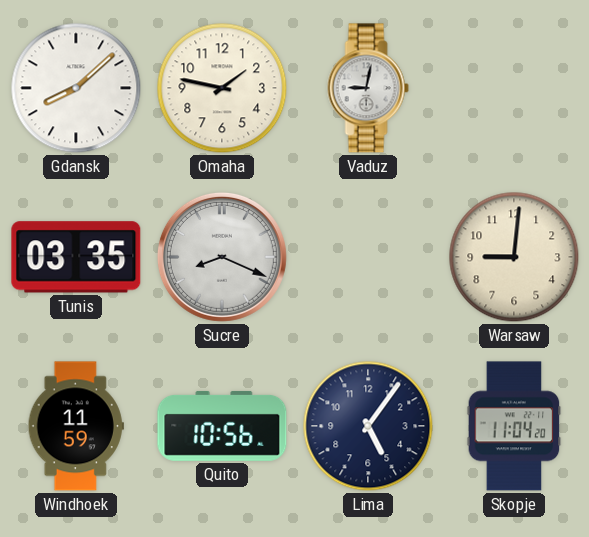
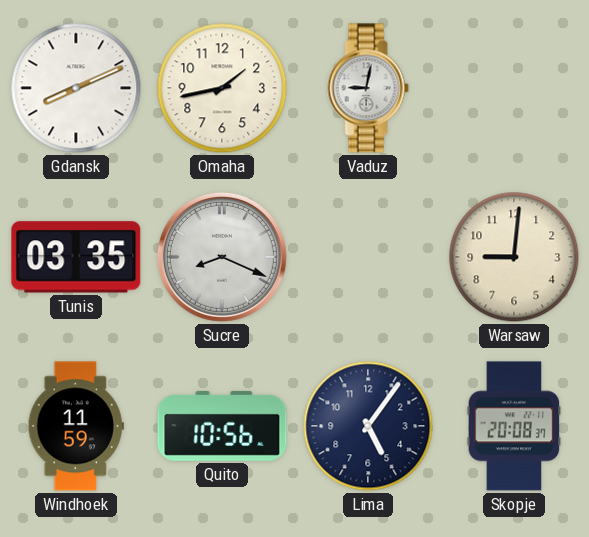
Gdansk: 8:08 -> 8:11 (76, 88)
Omaha: 1:47 -> 1:43 (222, 88)
Skopje: 11:04 -> 20:08 (514, 426)
